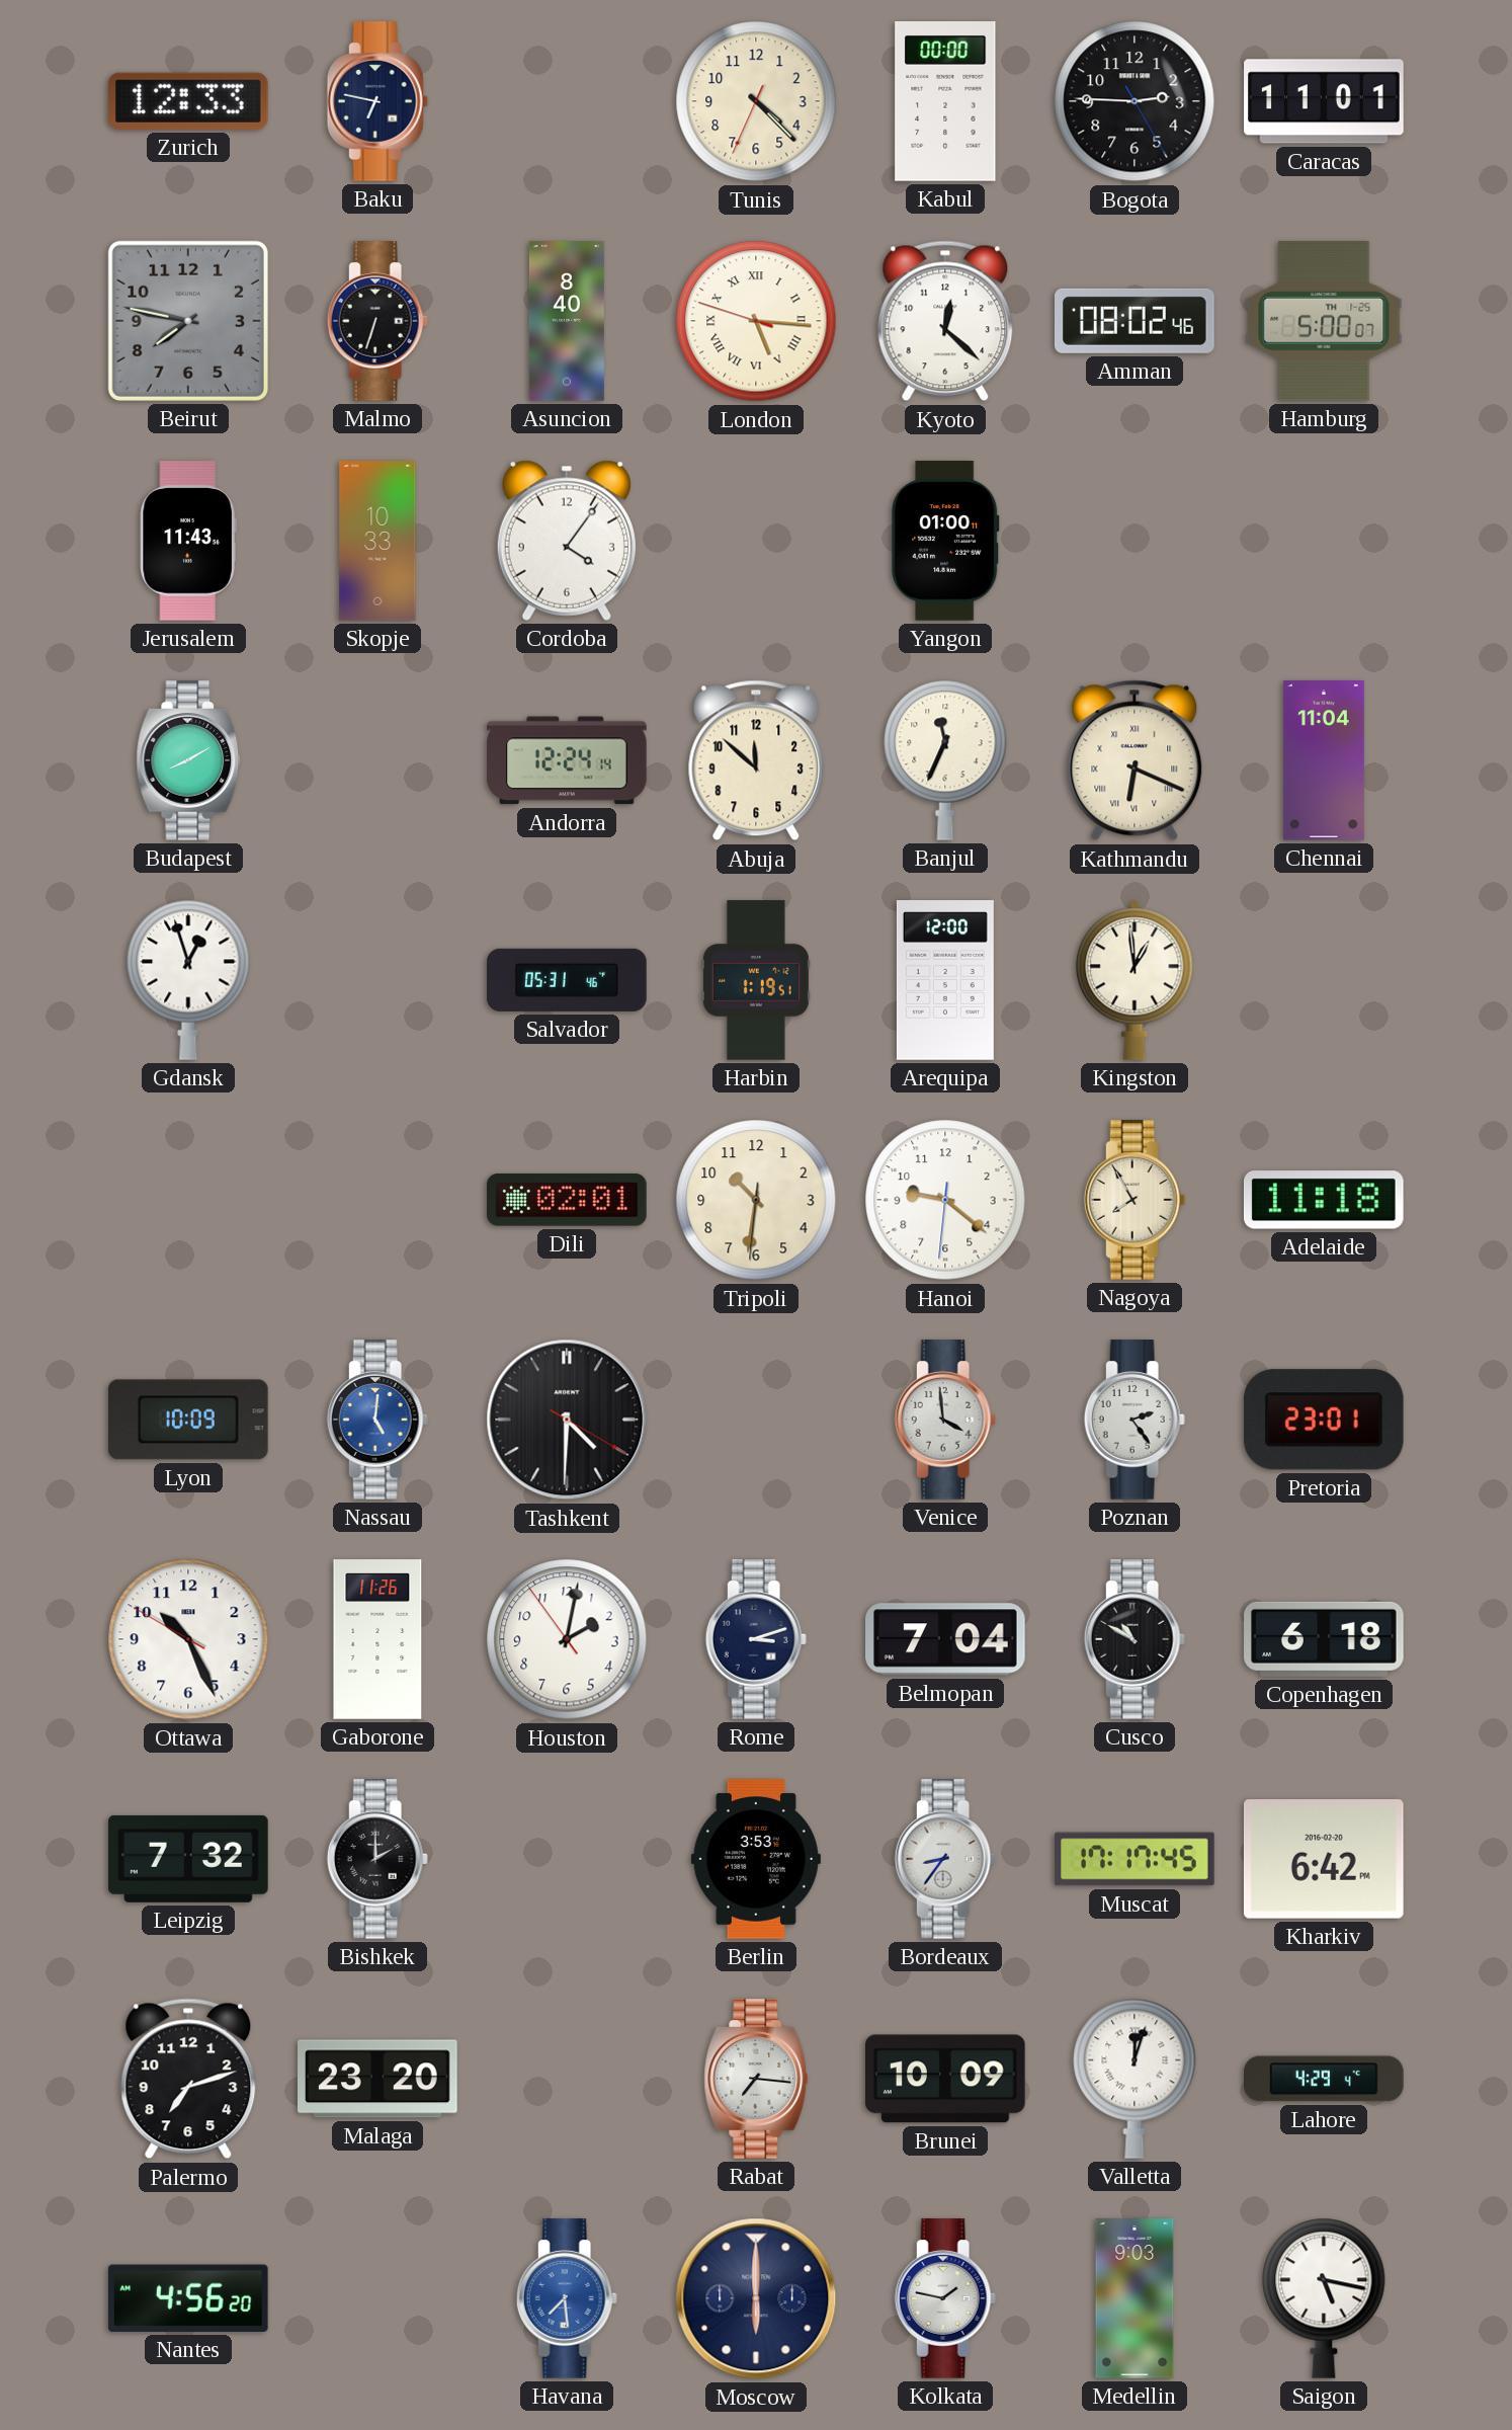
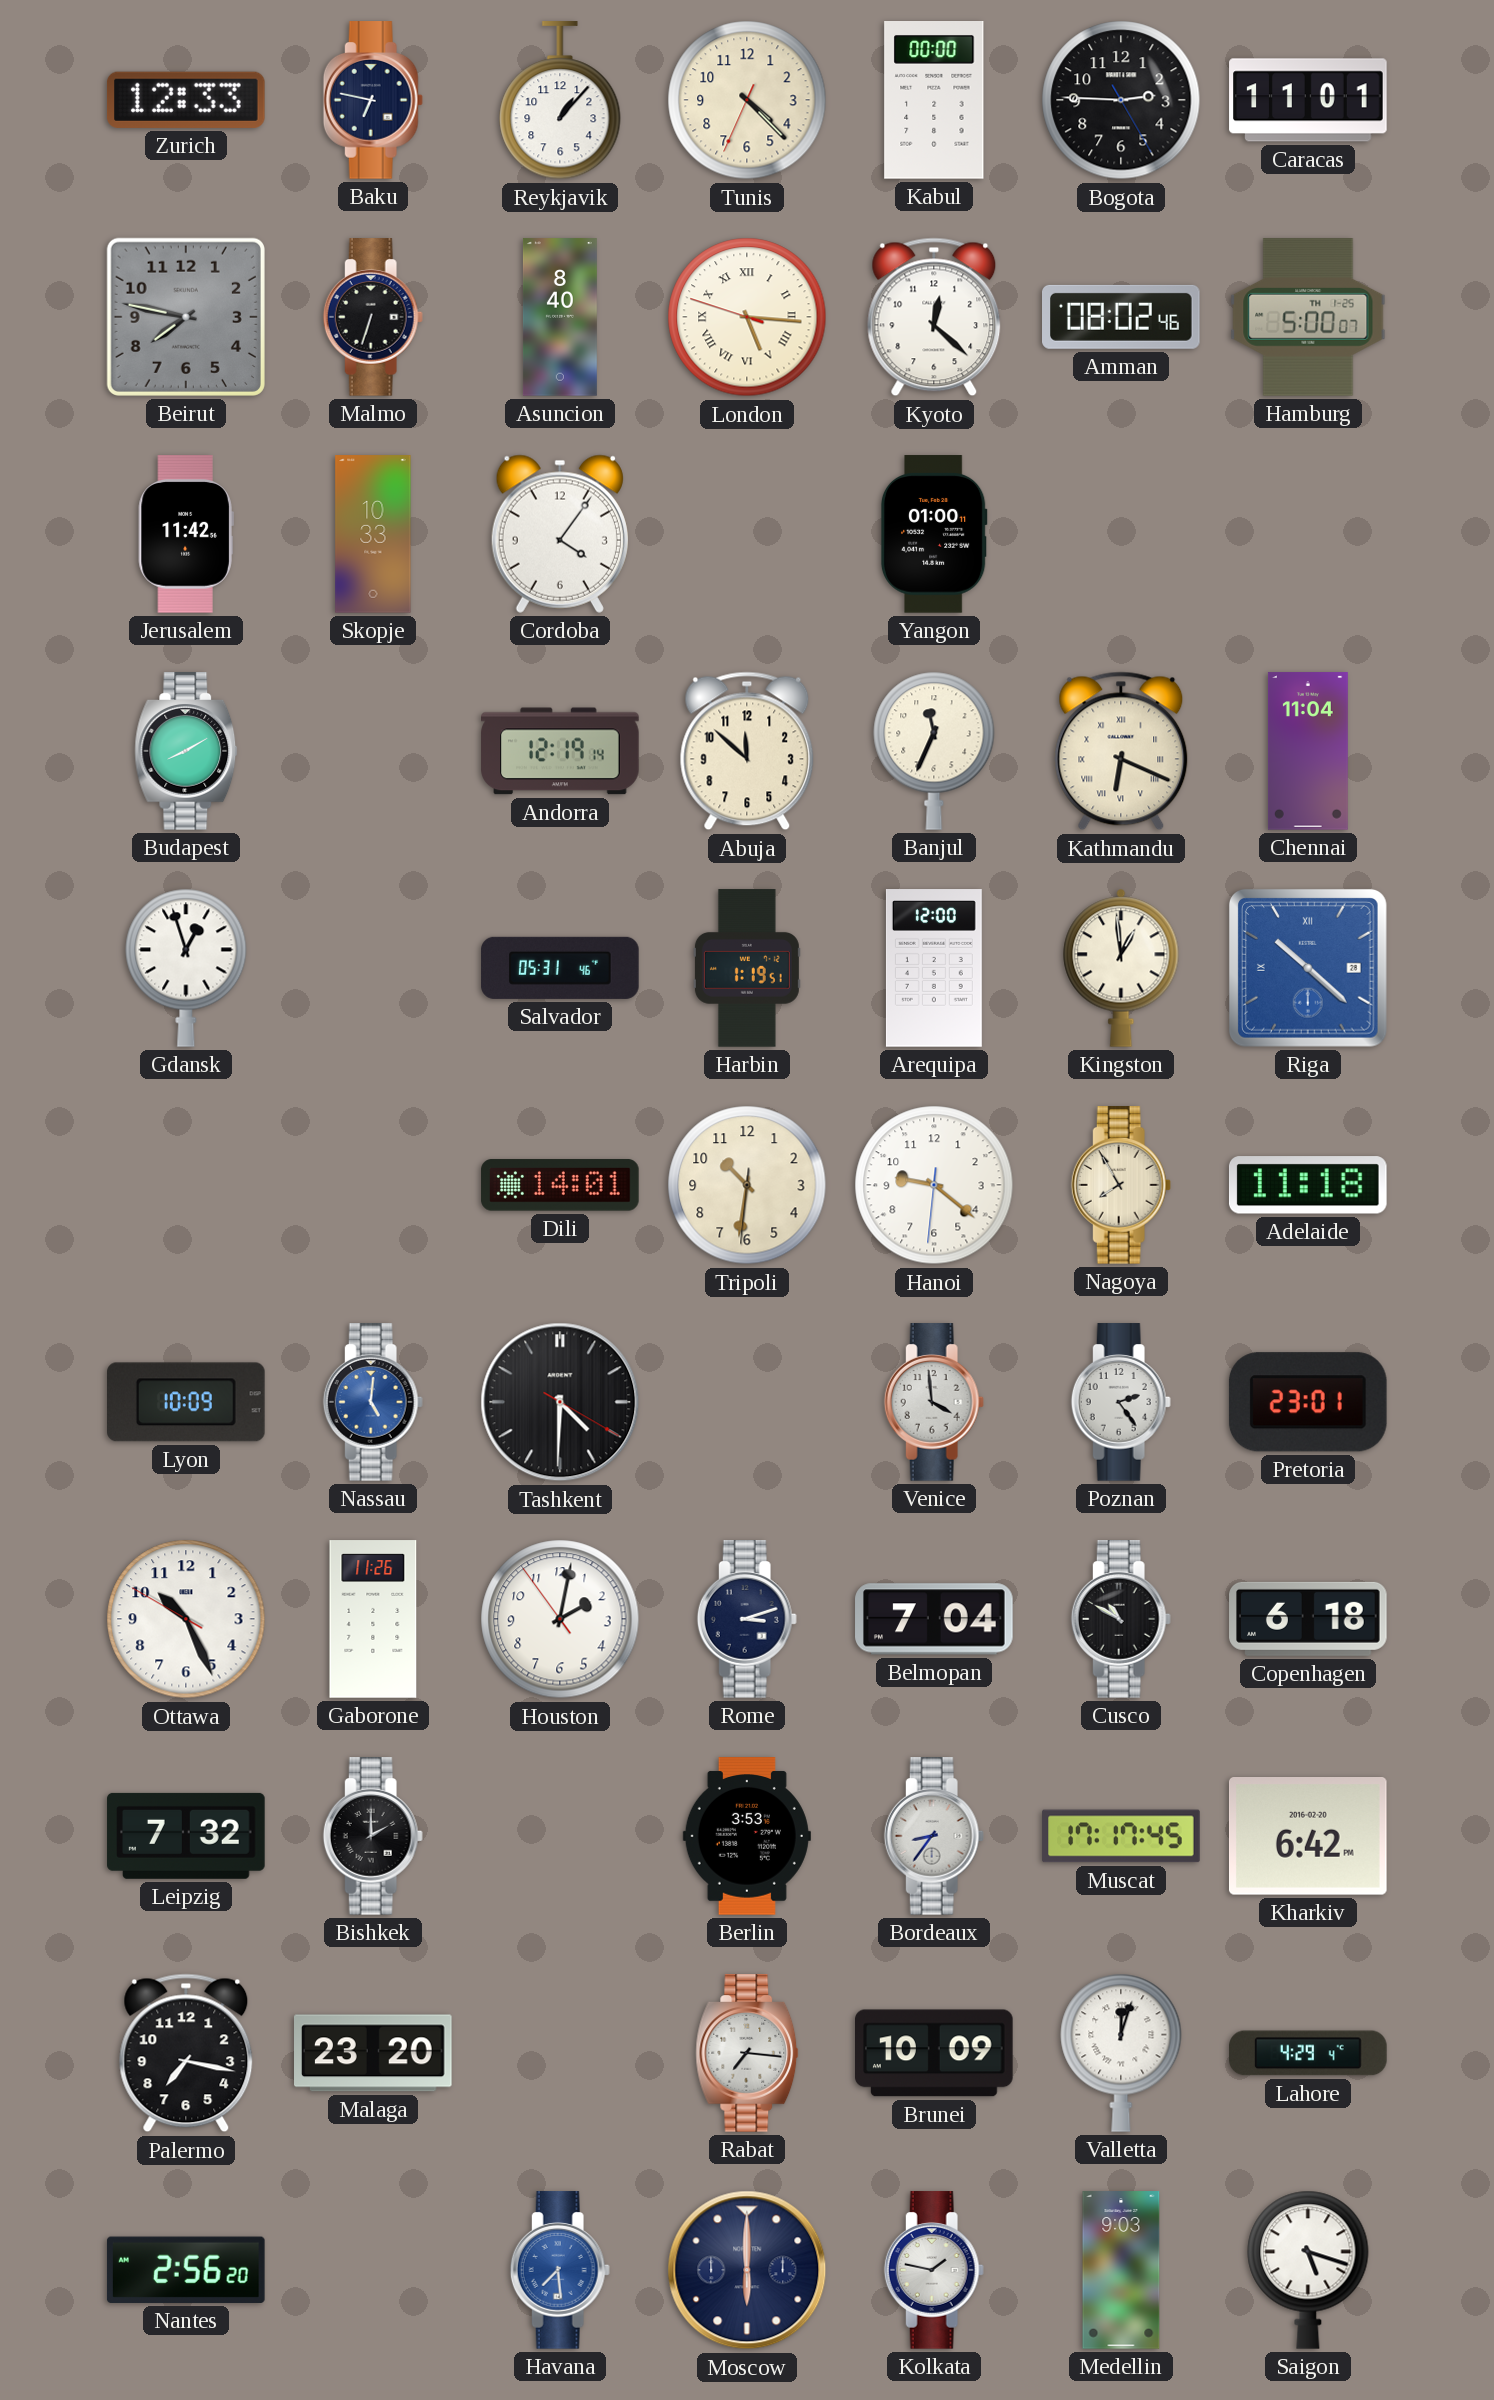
Reykjavik: none -> 1:07 (560, 101)
Jerusalem: 11:43 -> 11:42 (186, 534)
Andorra: 12:24 -> 12:19 (560, 751)
Riga: none -> 10:22 (1308, 968)
Dili: 02:01 -> 14:01 (560, 1185)
Palermo: 7:12 -> 7:17 (186, 2053)
Nantes: 4:56 -> 2:56 (186, 2270)
Saigon: 5:17 -> 5:18 (1308, 2270)
